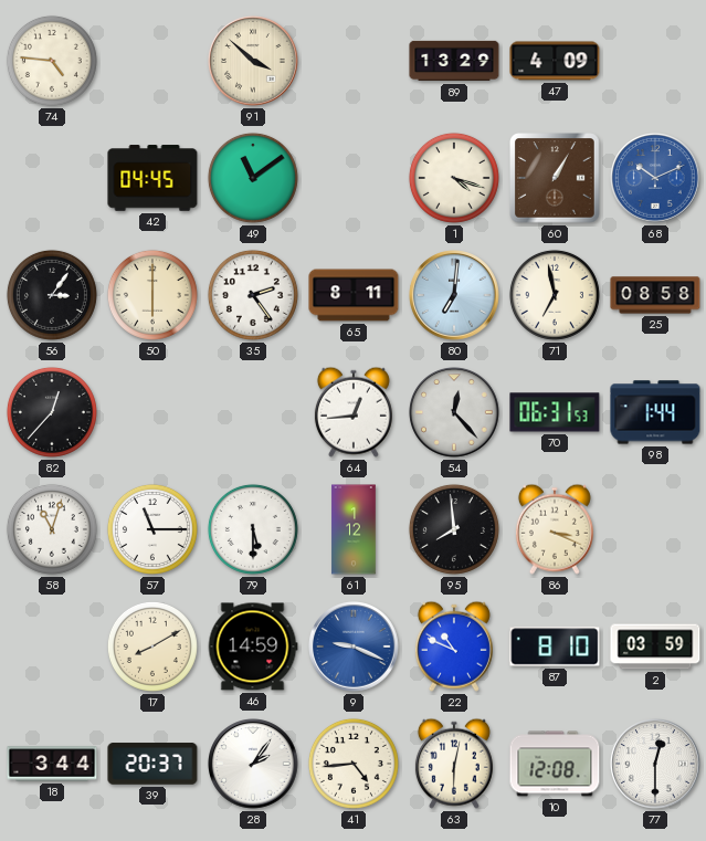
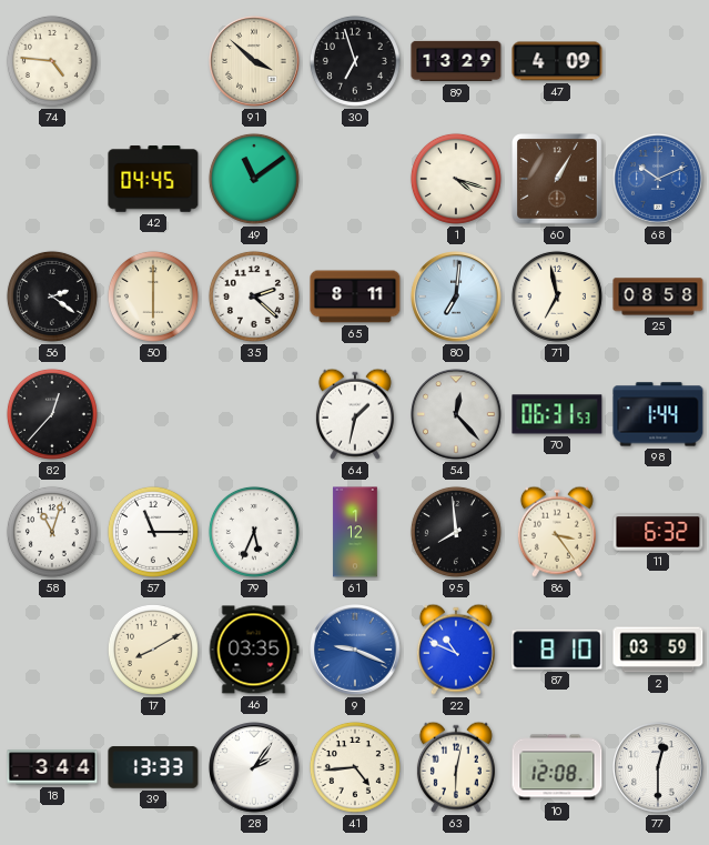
30: none -> 6:57 (355, 61)
56: 3:06 -> 2:21 (52, 296)
35: 2:24 -> 2:22 (254, 296)
64: 12:44 -> 1:32 (355, 414)
79: 5:30 -> 5:34 (254, 532)
86: 3:19 -> 3:24 (557, 532)
11: none -> 6:32 (658, 532)
46: 14:59 -> 03:35 (254, 650)
39: 20:37 -> 13:33 (153, 767)
